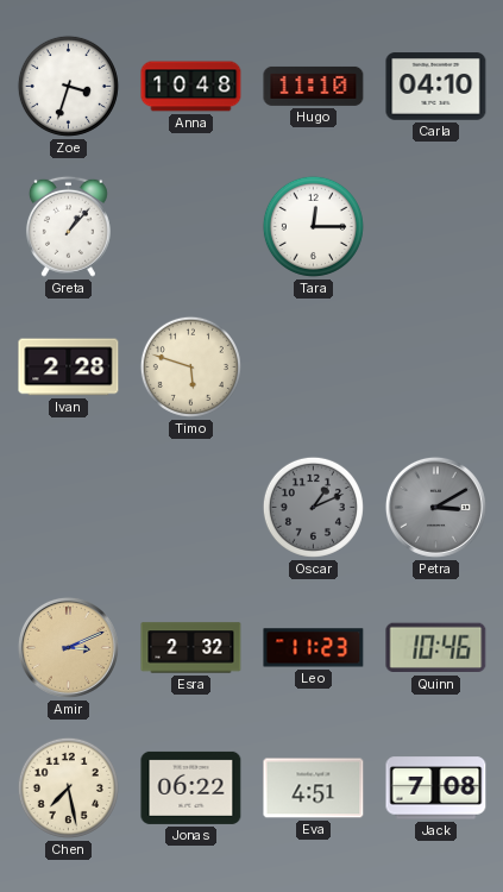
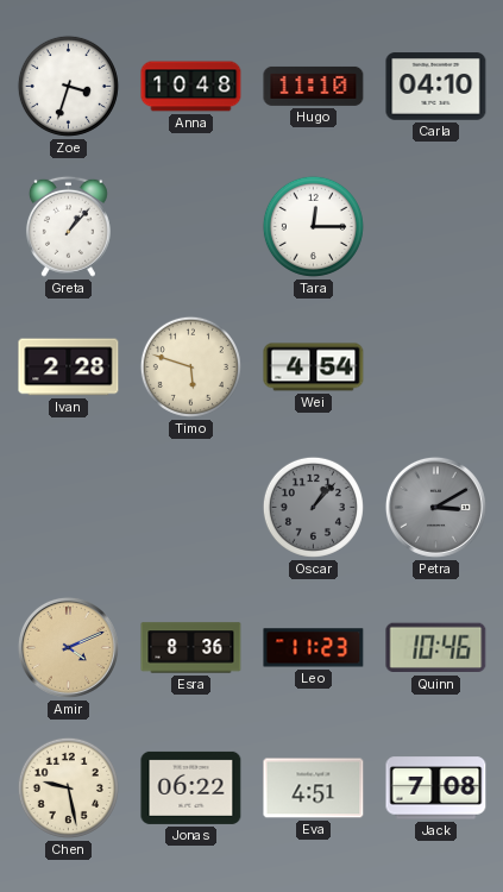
Wei: none -> 4:54 (314, 368)
Oscar: 1:11 -> 1:07 (313, 507)
Amir: 3:11 -> 4:11 (68, 647)
Esra: 2:32 -> 8:36 (191, 648)
Chen: 7:28 -> 9:28 (68, 787)
